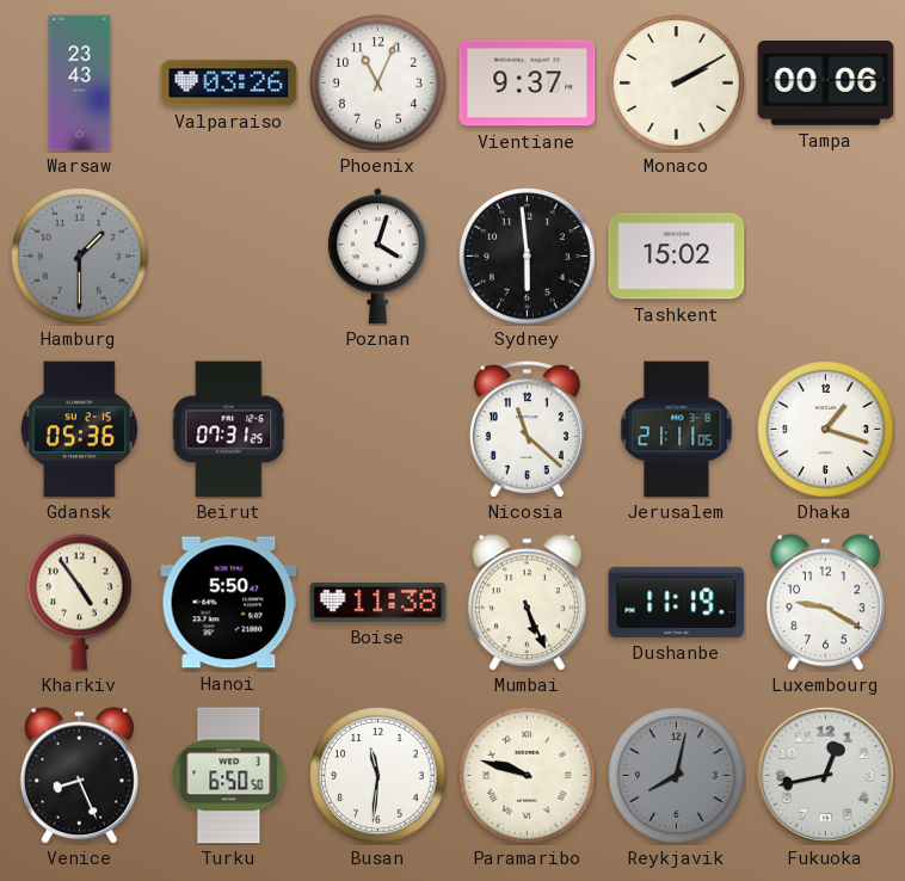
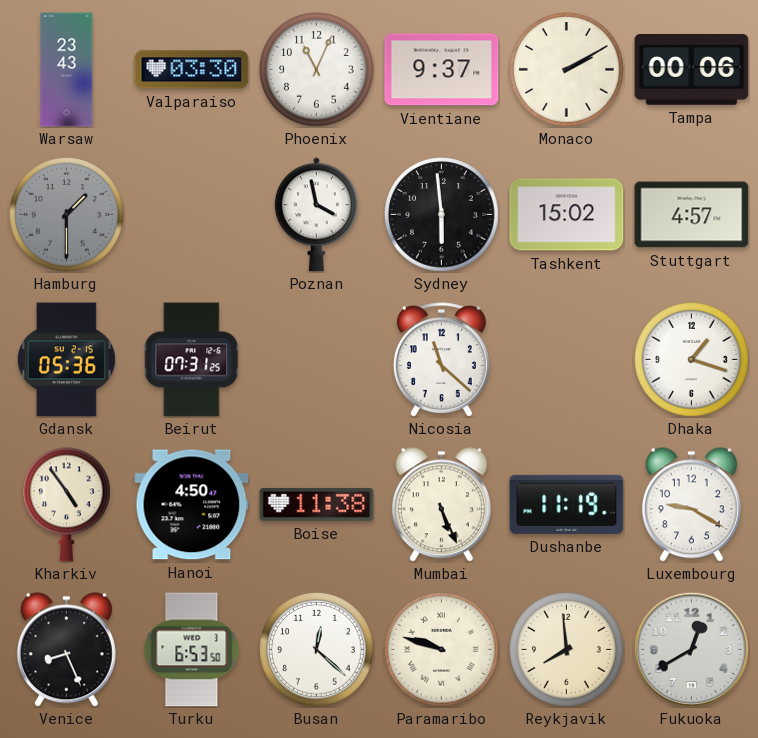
Valparaiso: 03:26 -> 03:30 (192, 70)
Poznan: 4:03 -> 3:58 (316, 215)
Stuttgart: none -> 4:57 (692, 215)
Jerusalem: 21:11 -> none (677, 430)
Hanoi: 5:50 -> 4:50 (192, 505)
Turku: 6:50 -> 6:53 (192, 650)
Busan: 11:31 -> 12:22 (317, 650)
Reykjavik: 8:02 -> 7:59 (567, 650)
Reykjavik dial: grey -> cream (567, 650)
Fukuoka: 12:43 -> 12:40 (691, 649)
